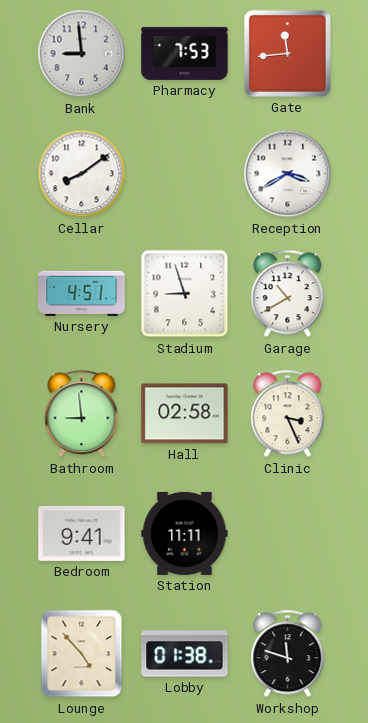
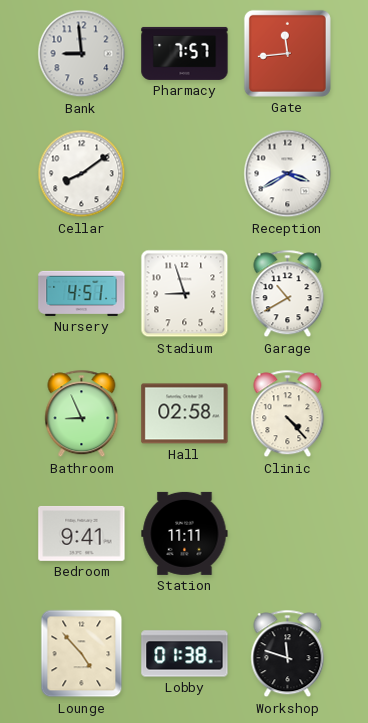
Pharmacy: 7:53 -> 7:57 (185, 53)
Bathroom: 8:59 -> 8:56 (82, 414)
Clinic: 3:26 -> 4:23 (288, 414)
